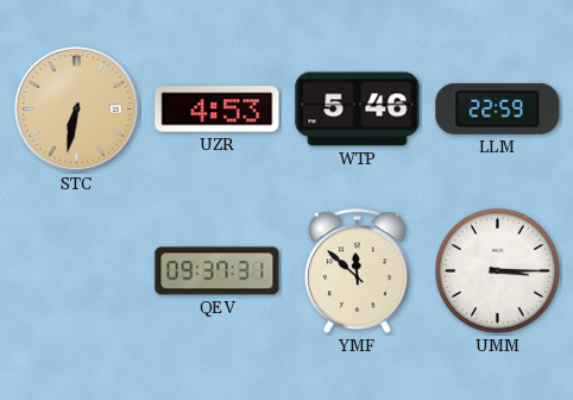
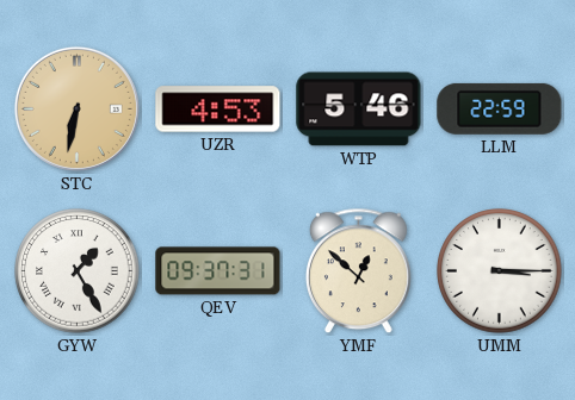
GYW: none -> 1:25 (78, 271)
YMF: 11:52 -> 12:52 (358, 271)
